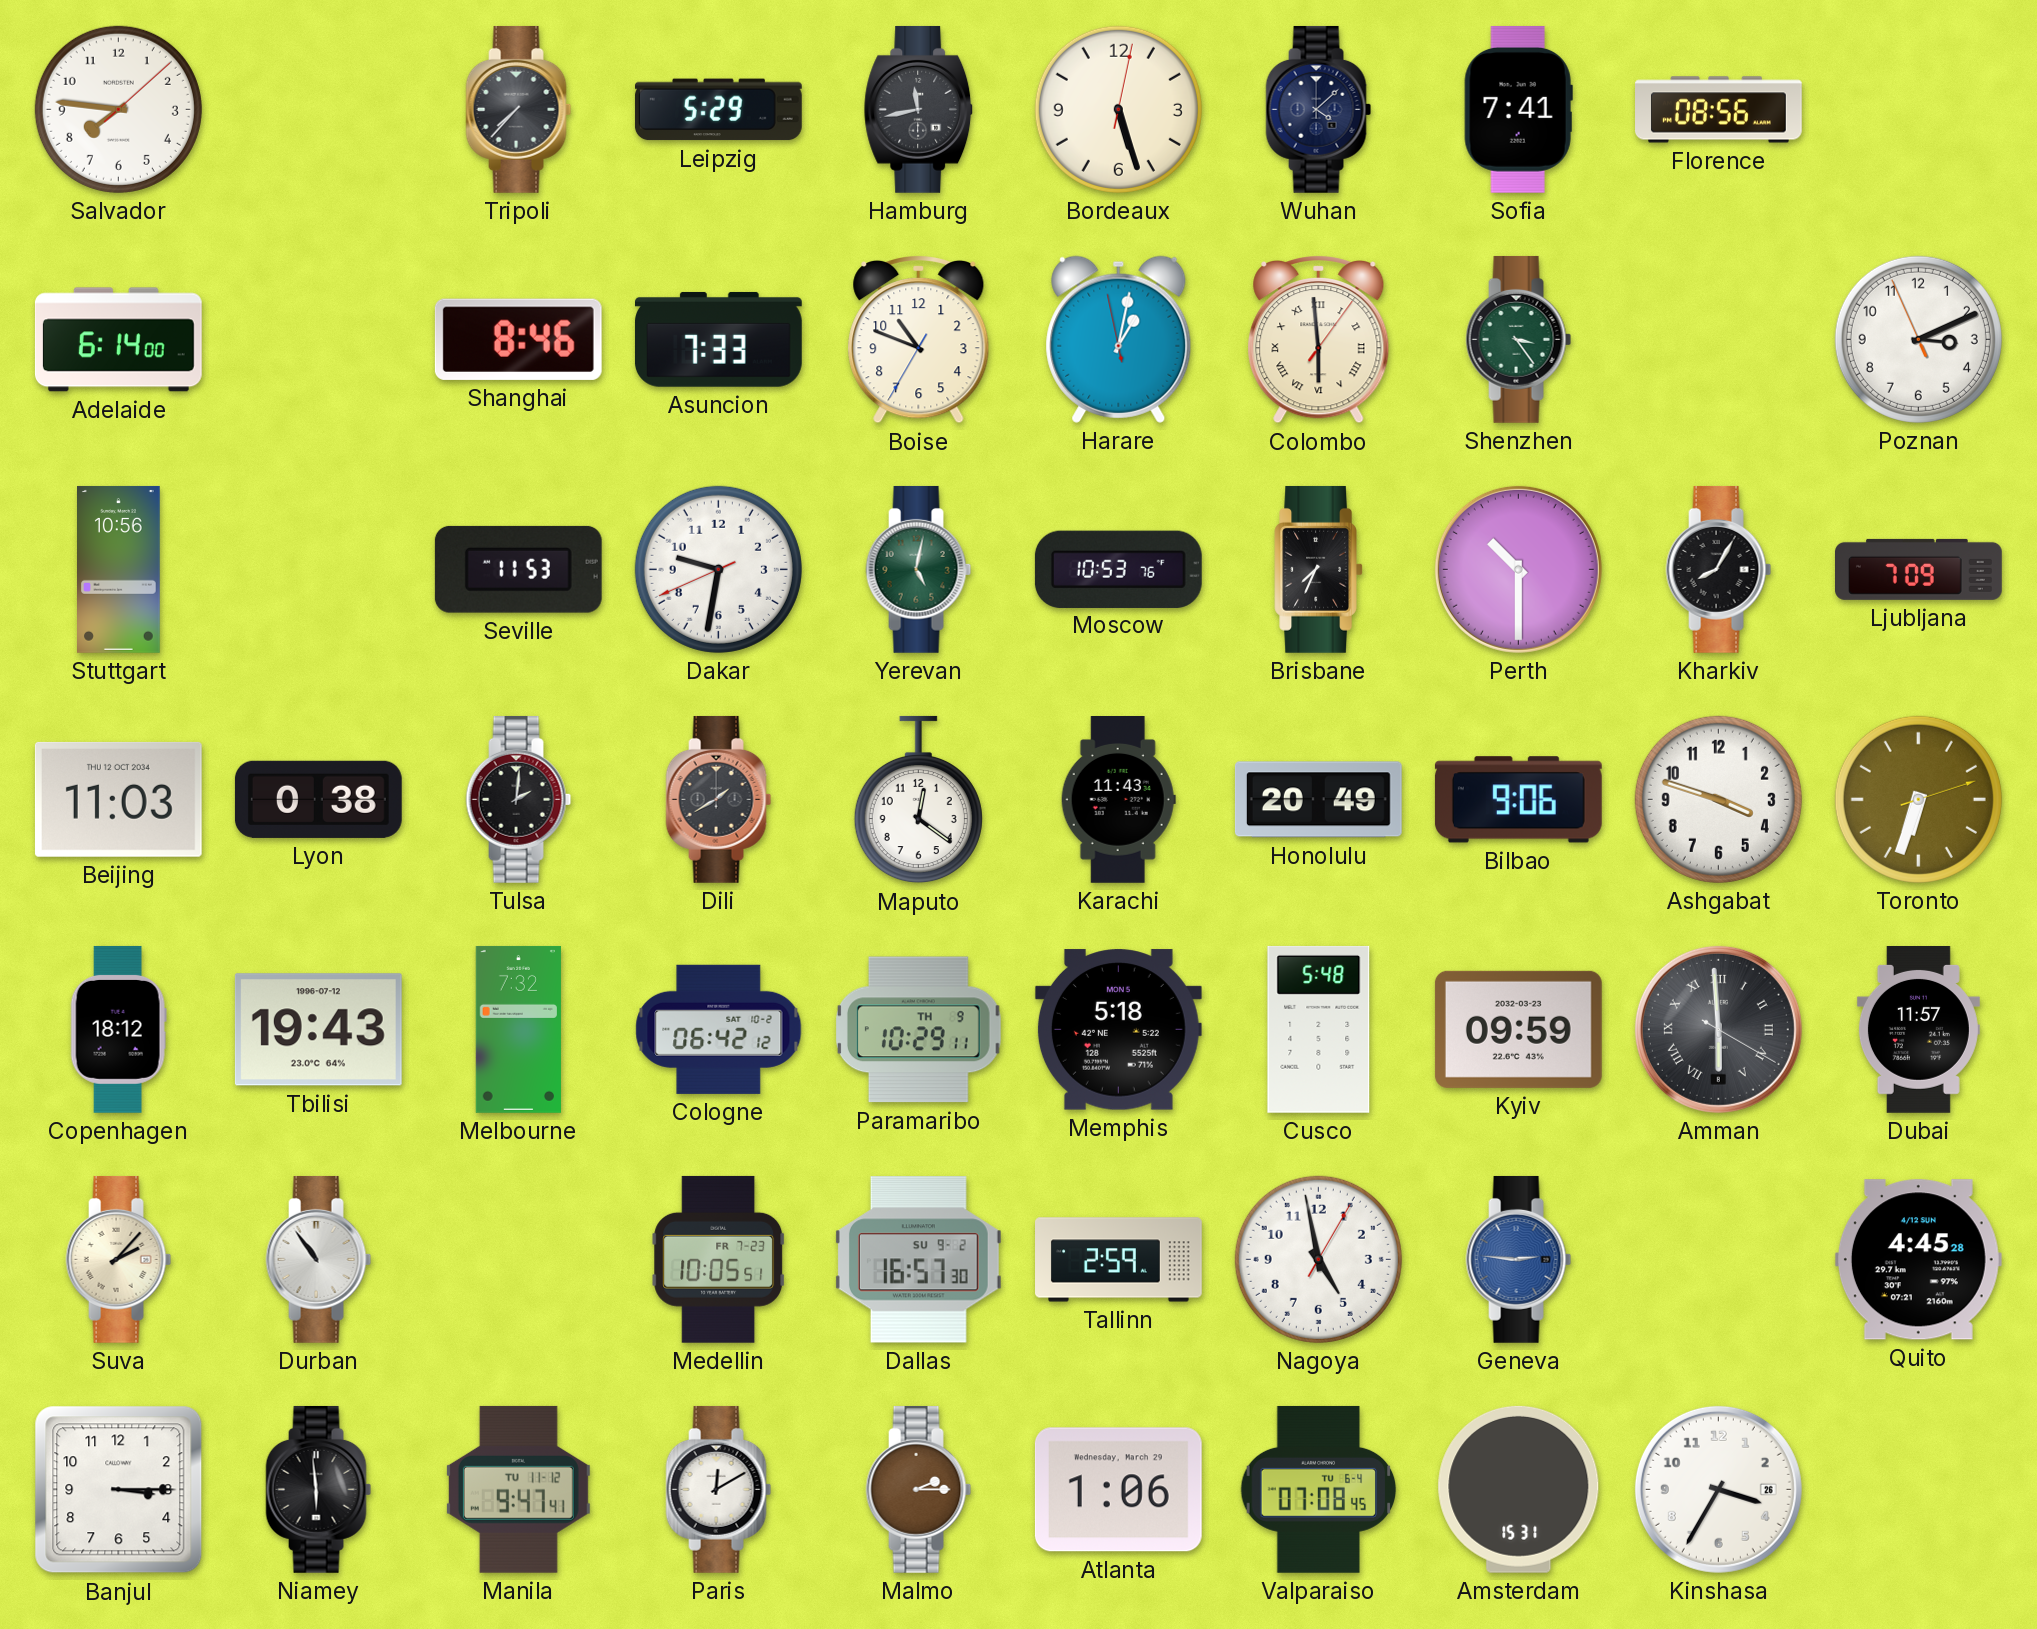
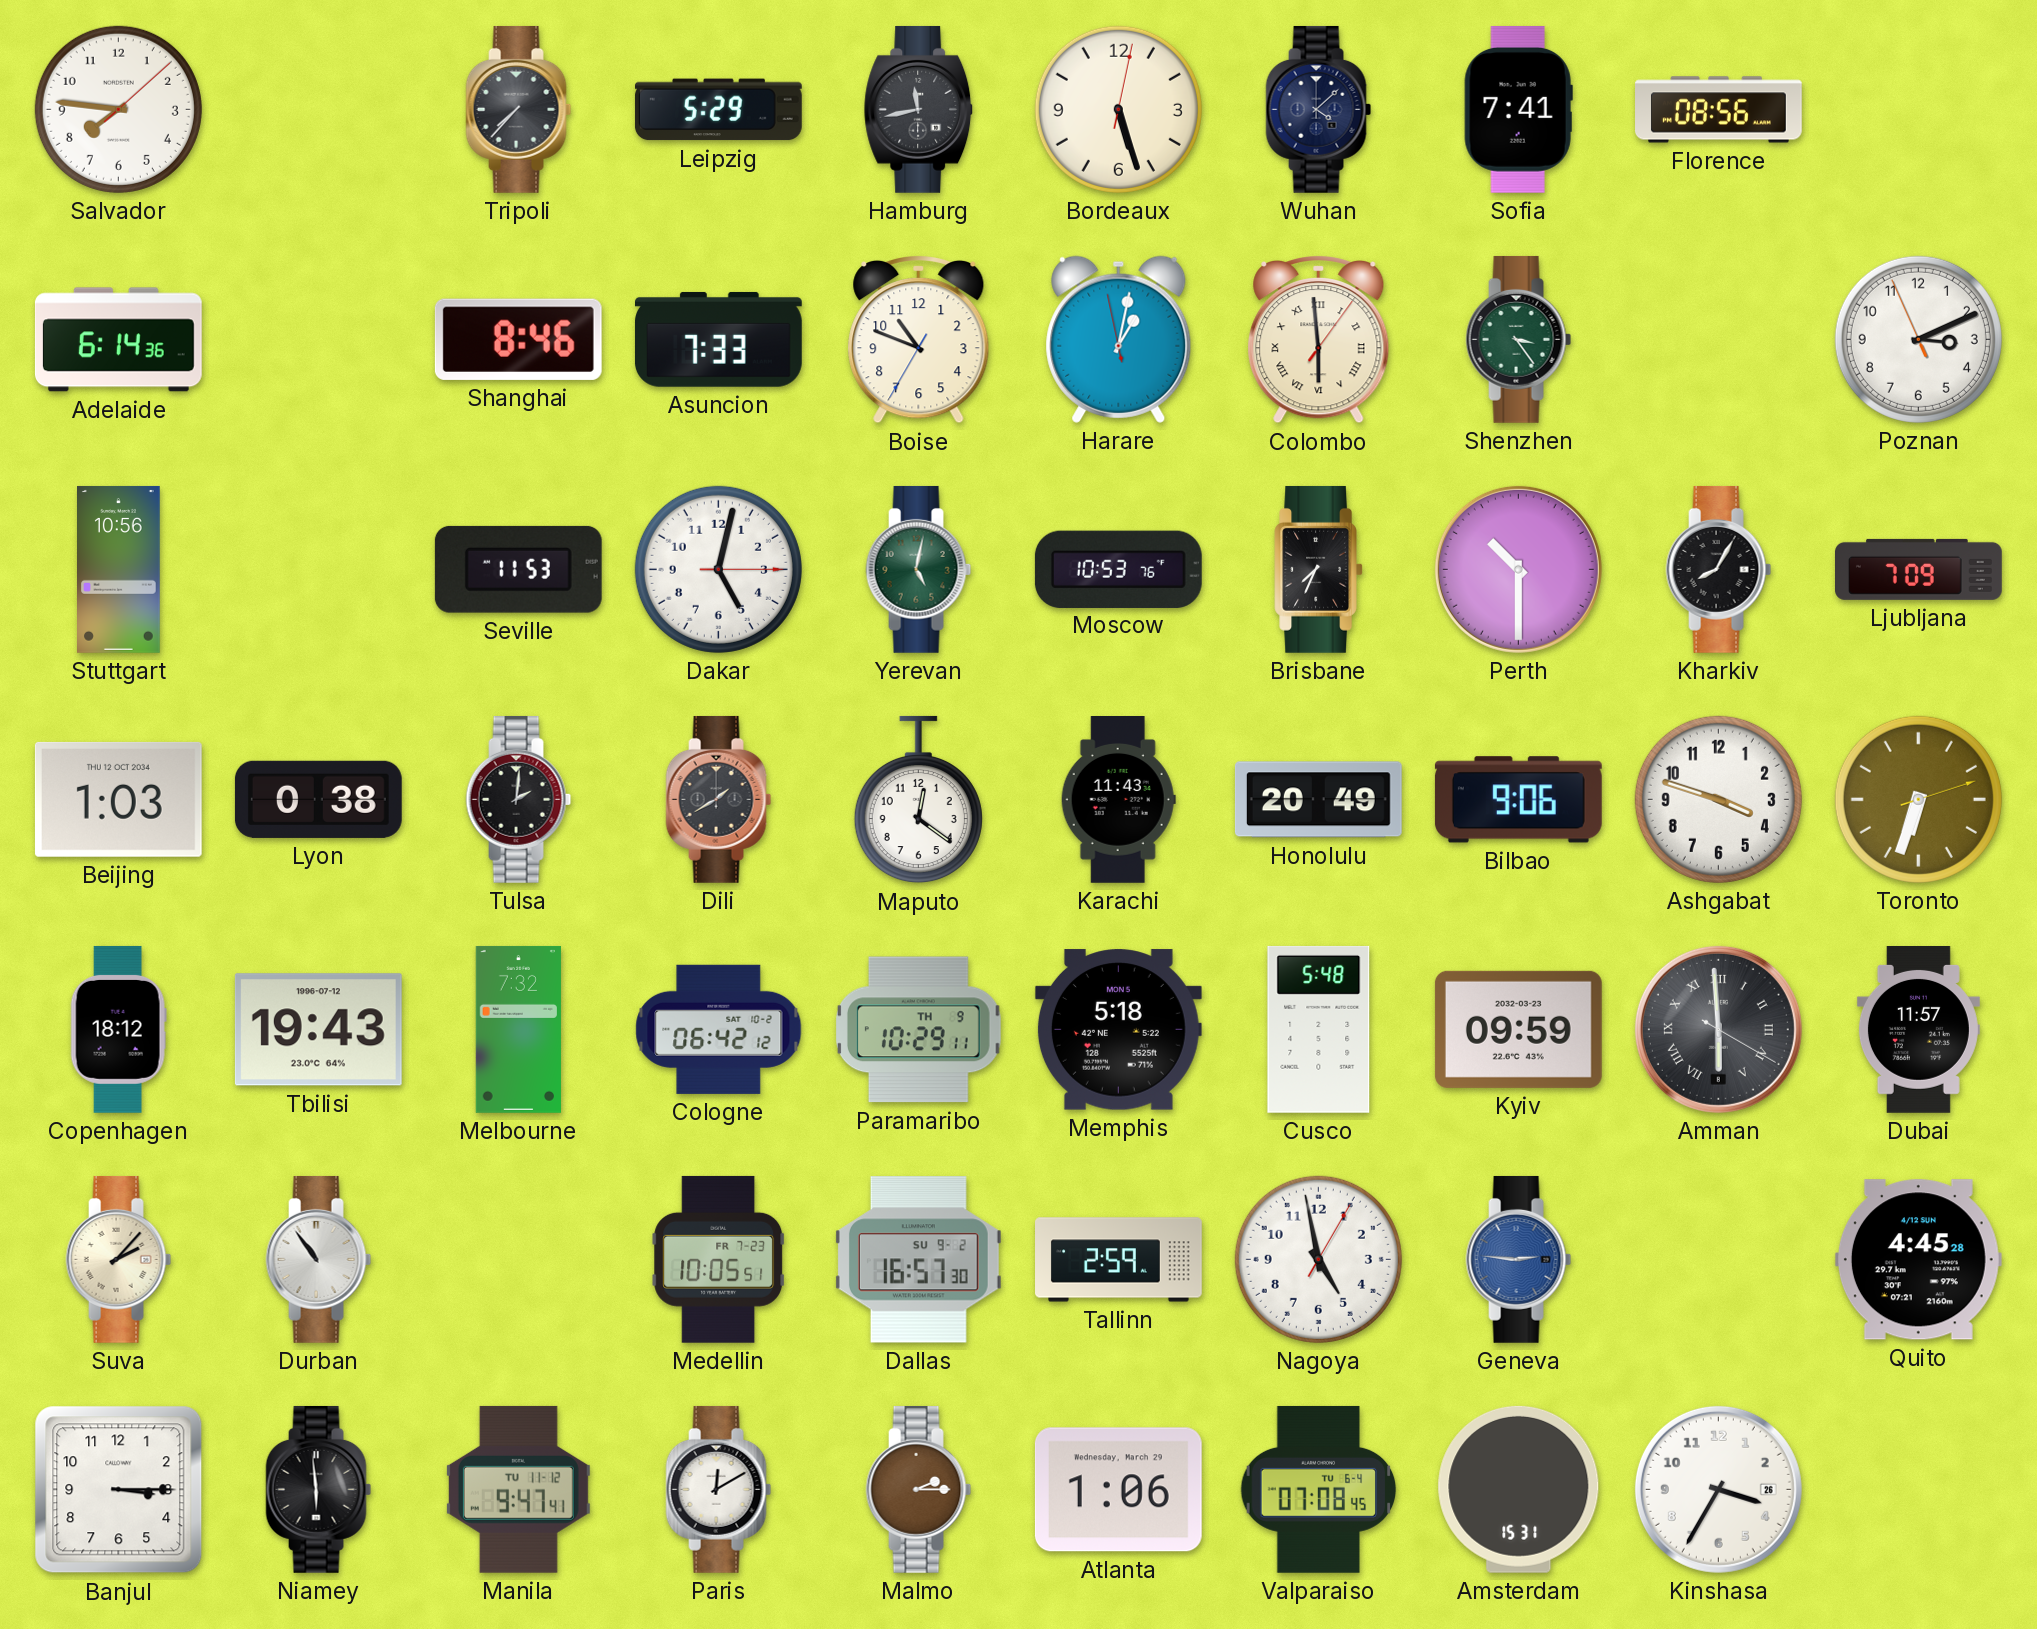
Adelaide: 6:14:00 -> 6:14:36 (118, 340)
Dakar: 9:31 -> 5:02 (718, 569)
Beijing: 11:03 -> 1:03 (118, 799)
